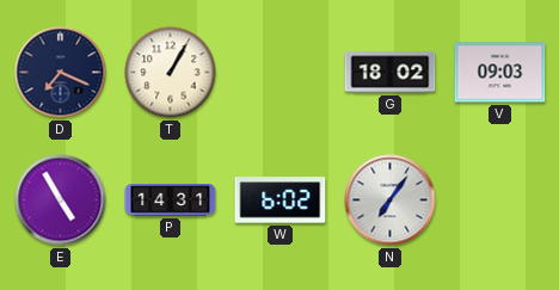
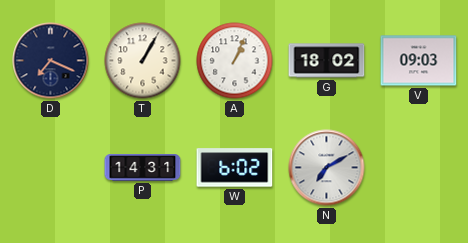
A: none -> 1:04 (235, 61)
E: 4:55 -> none (61, 200)
N: 7:06 -> 7:10 (327, 168)
